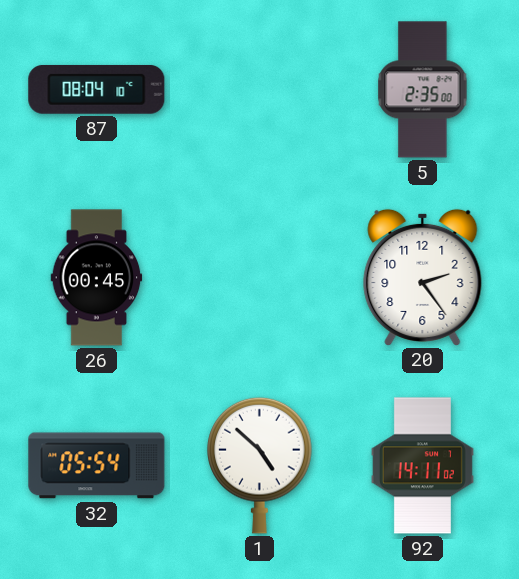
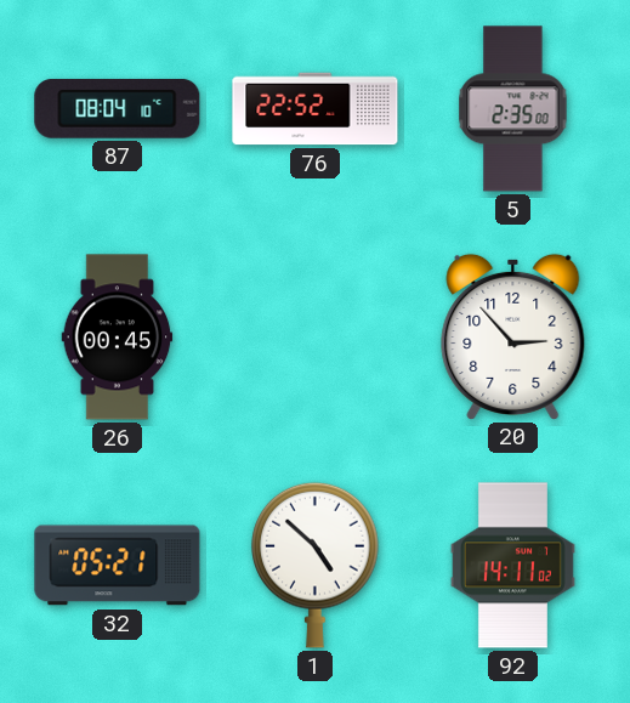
76: none -> 22:52 (316, 109)
20: 2:24 -> 2:53 (513, 336)
32: 05:54 -> 05:21 (118, 566)
